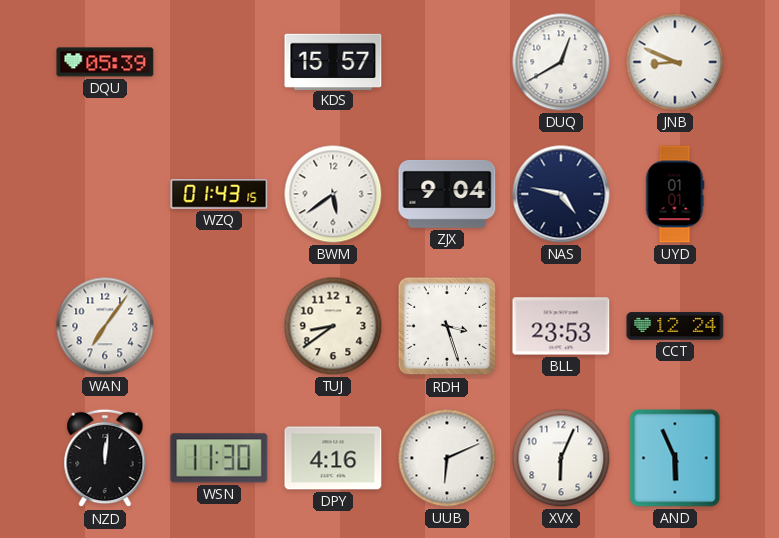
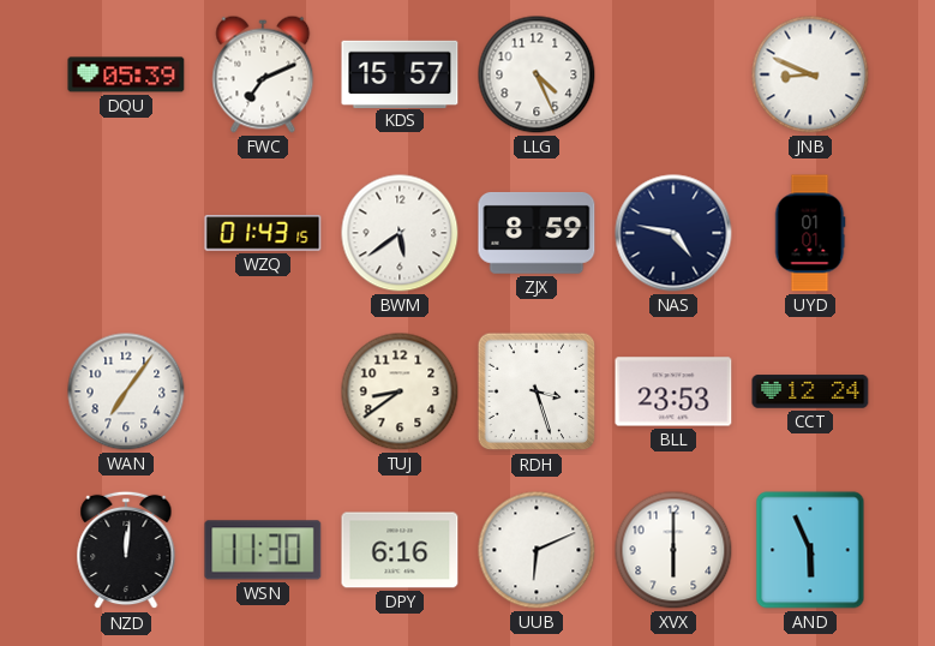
FWC: none -> 7:11 (263, 74)
LLG: none -> 4:26 (537, 74)
DUQ: 12:40 -> none (561, 62)
ZJX: 9:04 -> 8:59 (537, 233)
DPY: 4:16 -> 6:16 (400, 550)
XVX: 6:04 -> 6:00 (673, 550)
